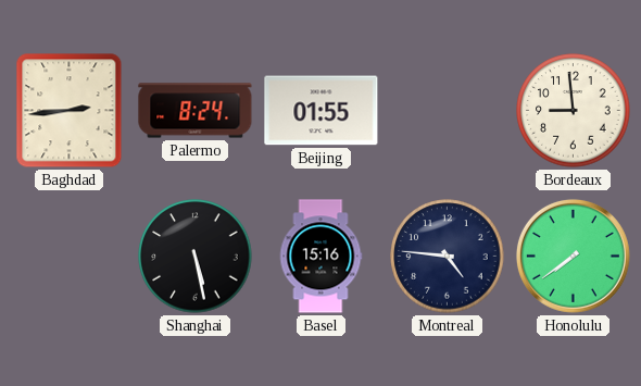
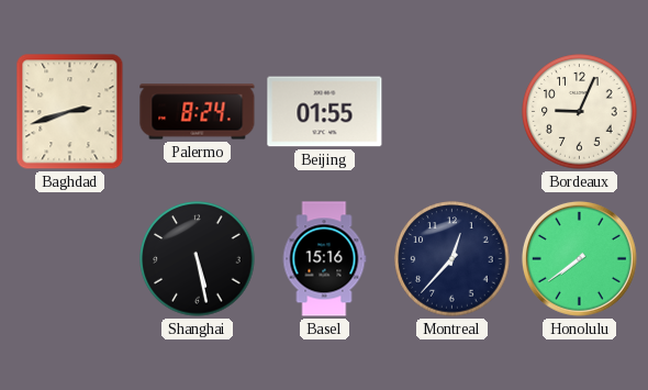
Baghdad: 2:44 -> 2:42 (70, 112)
Bordeaux: 8:59 -> 9:04 (580, 112)
Montreal: 4:46 -> 12:37 (453, 259)
